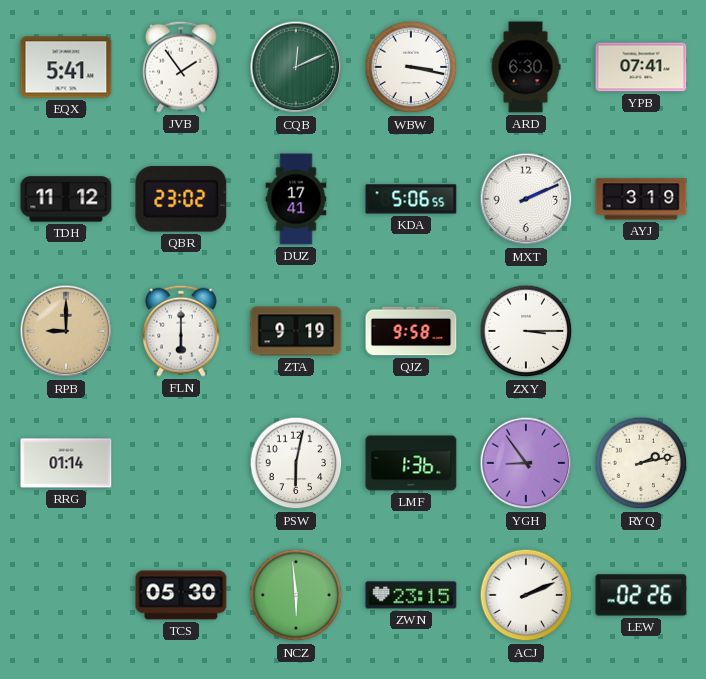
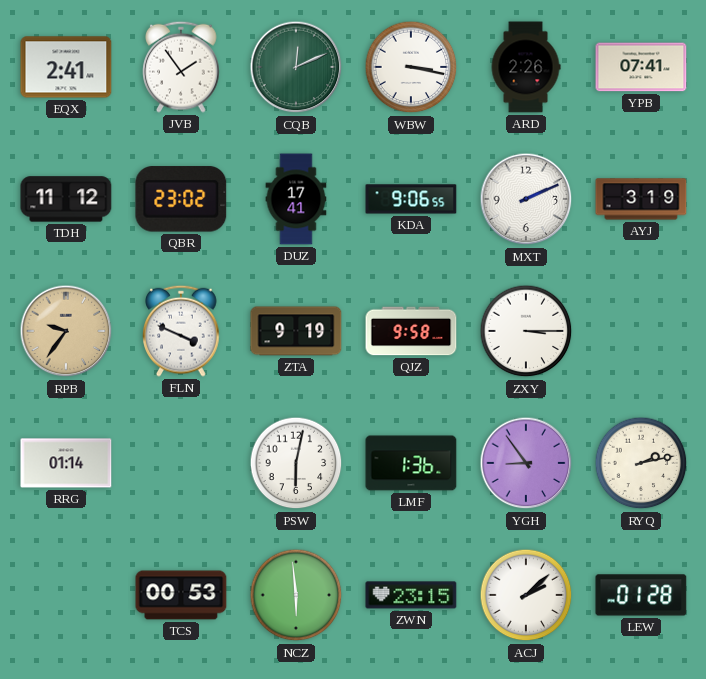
EQX: 5:41 -> 2:41 (66, 67)
ARD: 6:30 -> 2:26 (526, 67)
KDA: 5:06 -> 9:06 (411, 199)
RPB: 9:00 -> 9:36 (66, 331)
FLN: 6:00 -> 3:49 (181, 331)
TCS: 05:30 -> 00:53 (181, 595)
ACJ: 2:11 -> 2:08 (526, 595)
LEW: 02:26 -> 01:28 (641, 595)
